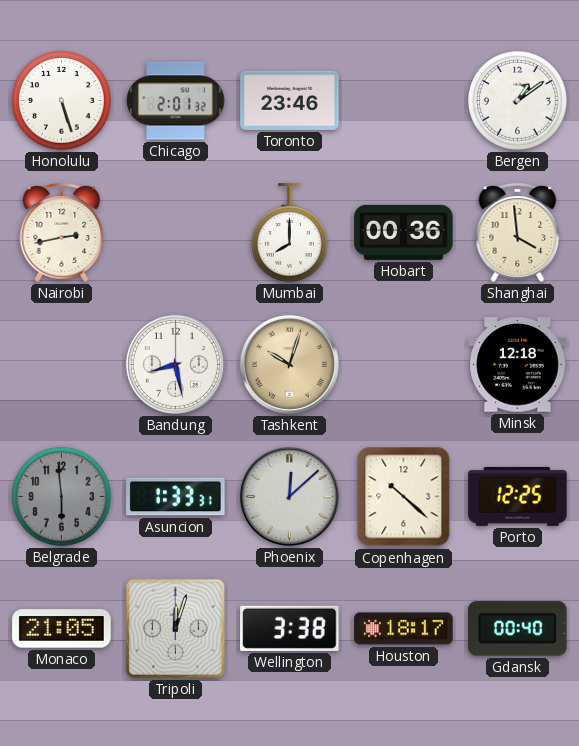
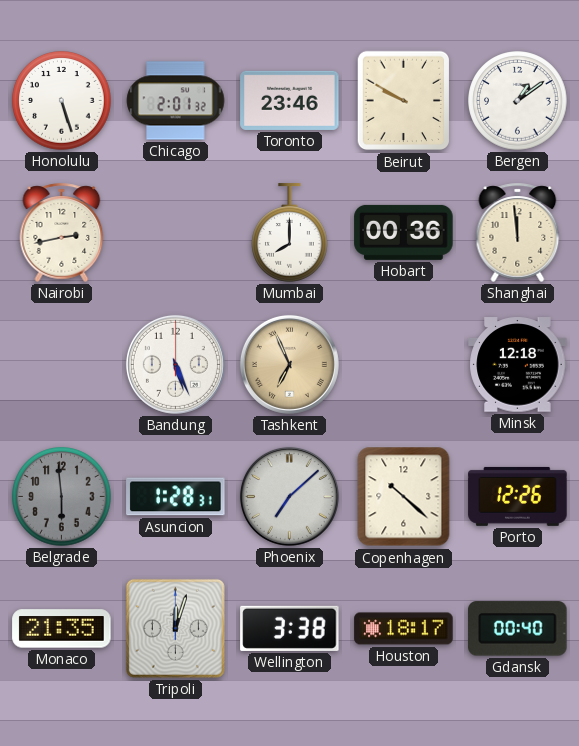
Beirut: none -> 9:50 (403, 101)
Shanghai: 3:59 -> 11:59 (518, 232)
Bandung: 8:28 -> 5:26 (175, 364)
Tashkent: 10:03 -> 6:56 (289, 364)
Asuncion: 1:33 -> 1:28 (176, 497)
Phoenix: 12:08 -> 7:08 (289, 496)
Porto: 12:25 -> 12:26 (518, 496)
Monaco: 21:05 -> 21:35 (62, 629)
